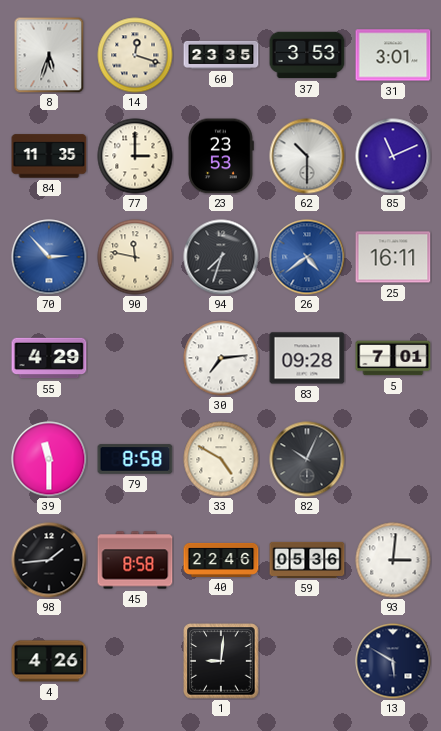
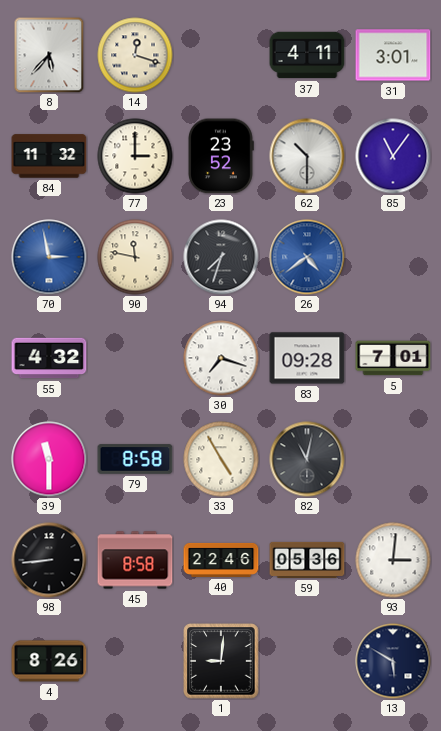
8: 5:33 -> 5:37 (49, 55)
60: 23:35 -> none (221, 55)
37: 3:53 -> 4:11 (307, 55)
84: 11:35 -> 11:32 (49, 156)
23: 23:53 -> 23:52 (220, 156)
85: 11:11 -> 11:06 (393, 156)
70: 2:53 -> 2:58 (49, 257)
25: 16:11 -> none (393, 257)
55: 4:29 -> 4:32 (49, 358)
30: 7:14 -> 7:18 (221, 358)
33: 4:50 -> 4:55 (221, 459)
82: 10:04 -> 11:02 (307, 459)
98: 1:44 -> 8:44 (49, 560)
4: 4:26 -> 8:26 (49, 661)
